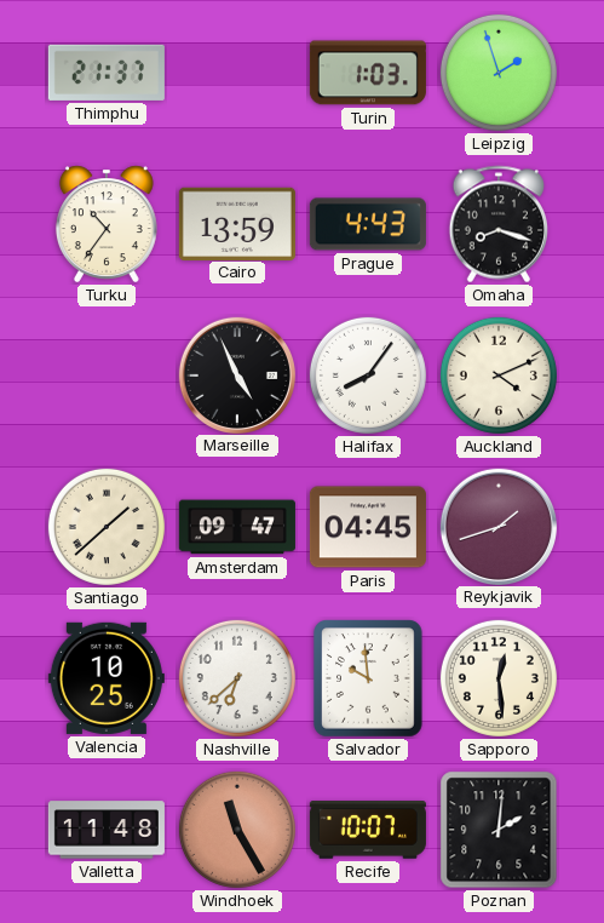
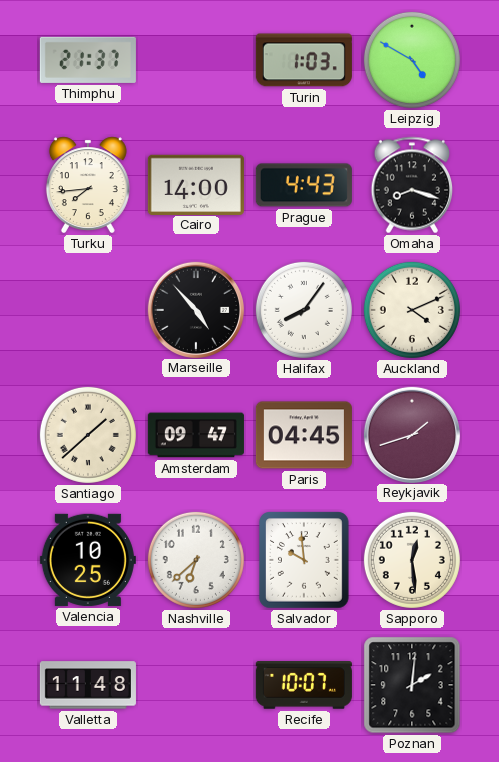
Leipzig: 1:57 -> 4:50 (412, 60)
Turku: 10:36 -> 7:44 (88, 185)
Cairo: 13:59 -> 14:00 (196, 184)
Marseille: 4:56 -> 4:53 (195, 309)
Windhoek: 11:25 -> none (237, 830)
